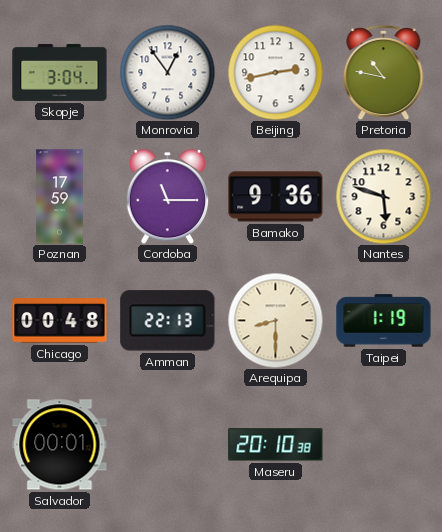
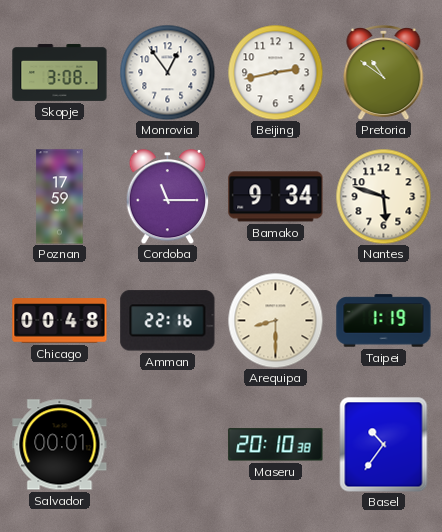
Skopje: 3:04 -> 3:08 (60, 72)
Pretoria: 10:47 -> 10:51 (384, 73)
Bamako: 9:36 -> 9:34 (276, 197)
Amman: 22:13 -> 22:16 (168, 321)
Basel: none -> 10:36 (384, 444)
